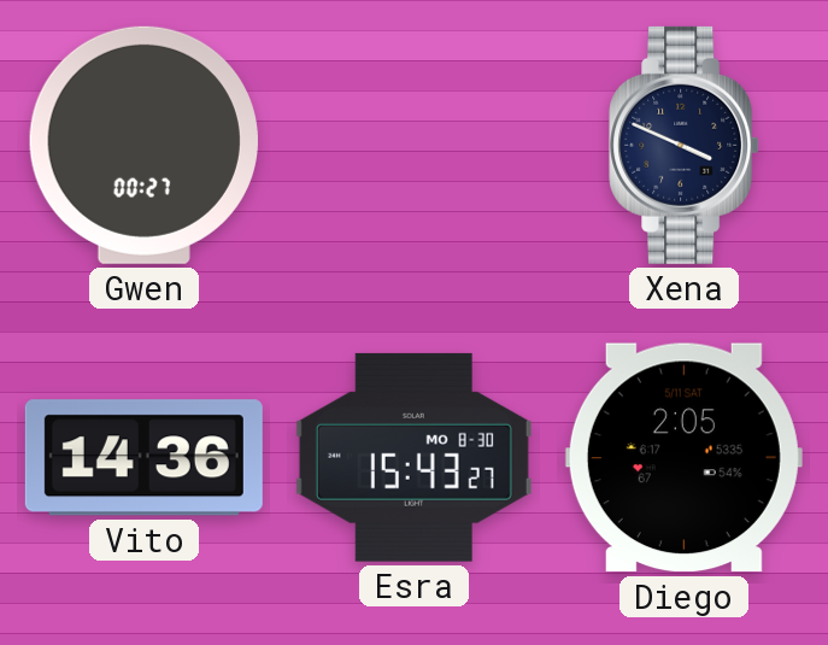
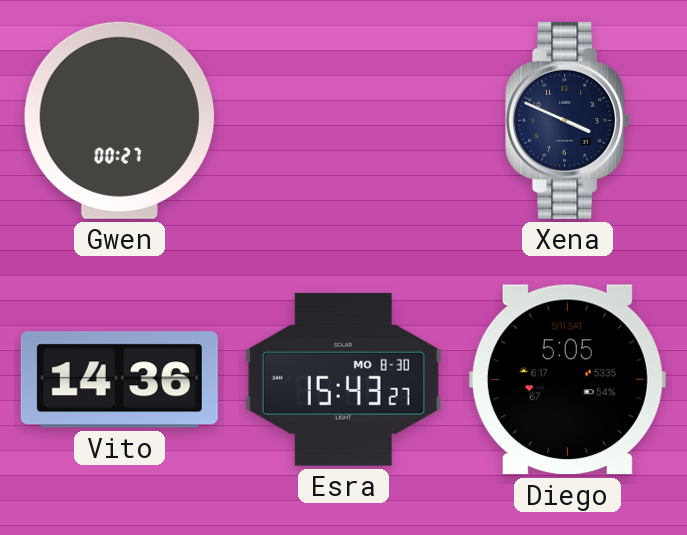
Diego: 2:05 -> 5:05 (567, 380)
